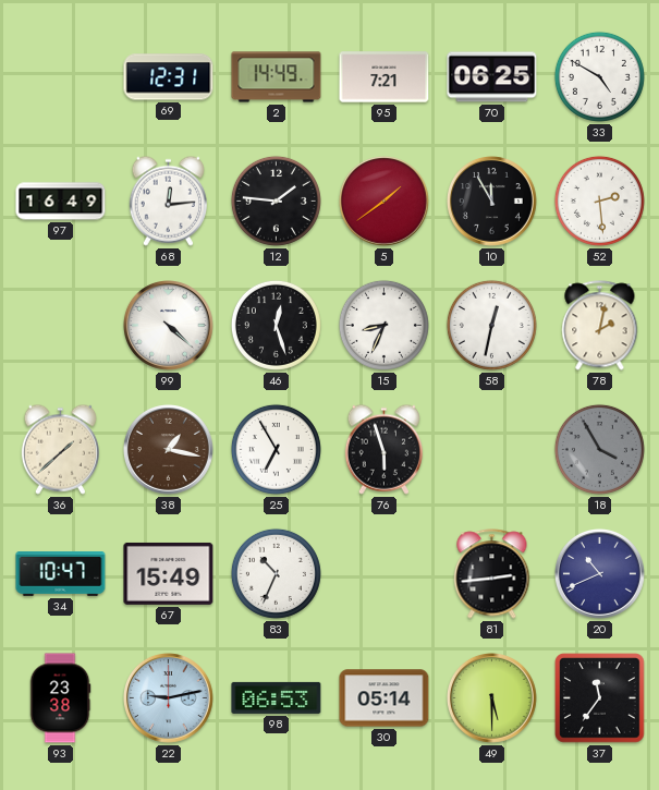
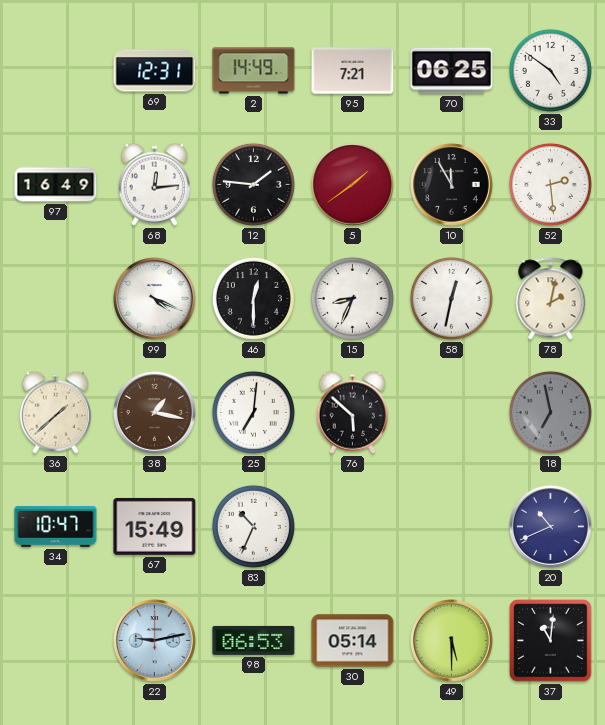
33: 4:50 -> 4:51 (550, 70)
99: 4:22 -> 4:19 (155, 299)
46: 12:27 -> 12:30 (253, 298)
25: 6:55 -> 7:01 (253, 412)
76: 5:57 -> 5:52 (352, 412)
18: 3:55 -> 6:58 (550, 412)
81: 2:44 -> none (492, 574)
93: 23:38 -> none (60, 698)
37: 11:36 -> 11:01 (551, 641)
